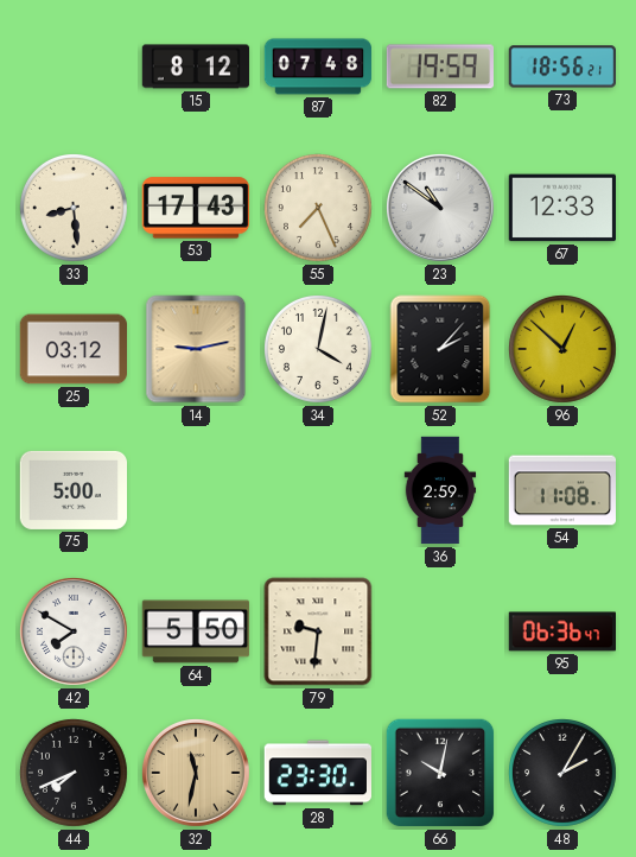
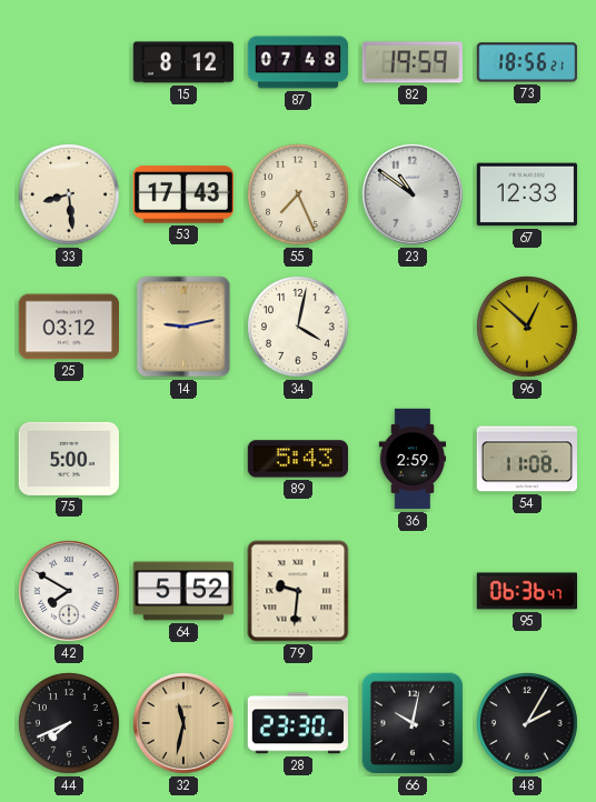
52: 2:07 -> none (440, 349)
89: none -> 5:43 (297, 459)
64: 5:50 -> 5:52 (183, 591)
